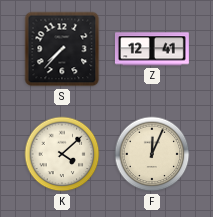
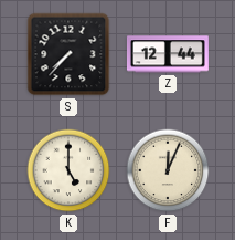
Z: 12:41 -> 12:44 (168, 54)
K: 4:08 -> 5:00 (68, 170)
